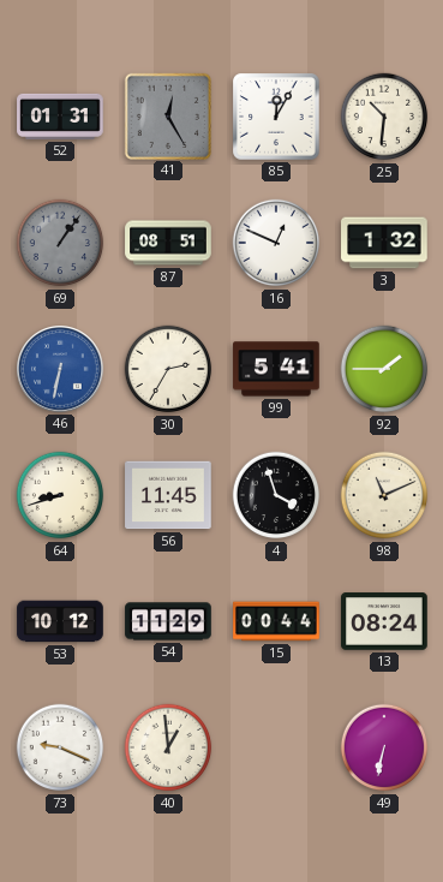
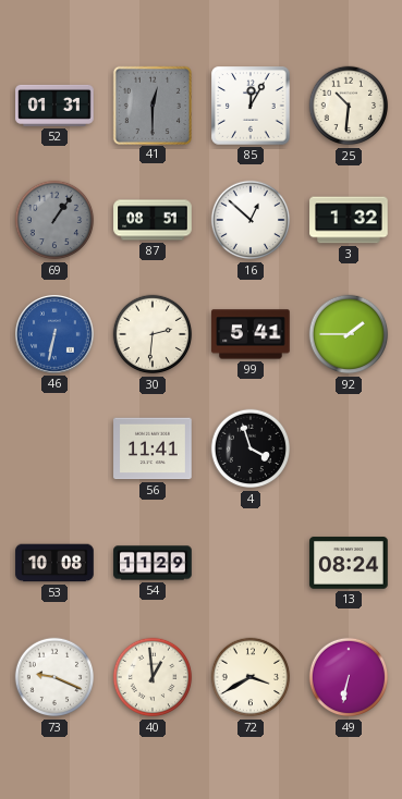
41: 12:25 -> 12:30 (151, 105)
16: 12:49 -> 12:52 (251, 220)
30: 2:35 -> 2:31 (153, 334)
64: 8:42 -> none (60, 495)
56: 11:45 -> 11:41 (153, 448)
98: 11:11 -> none (384, 495)
53: 10:12 -> 10:08 (54, 563)
15: 00:44 -> none (276, 621)
72: none -> 3:40 (251, 677)
